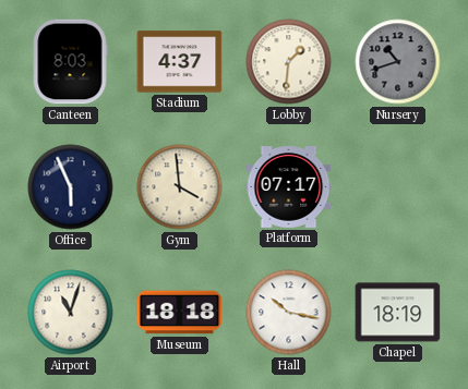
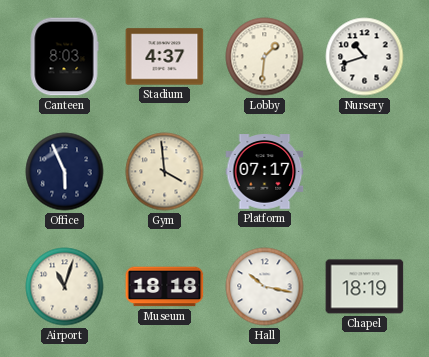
Nursery dial: grey -> white (365, 57)
